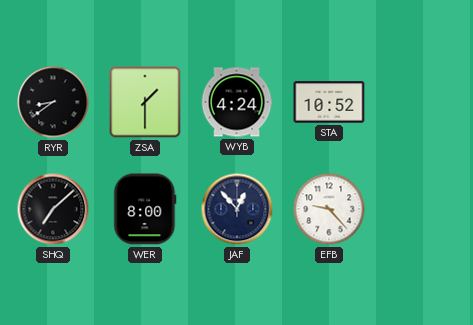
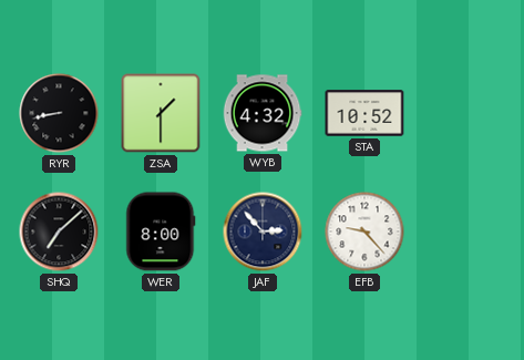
RYR: 8:39 -> 8:43 (59, 113)
WYB: 4:24 -> 4:32 (263, 113)
JAF: 12:53 -> 2:53 (263, 232)
